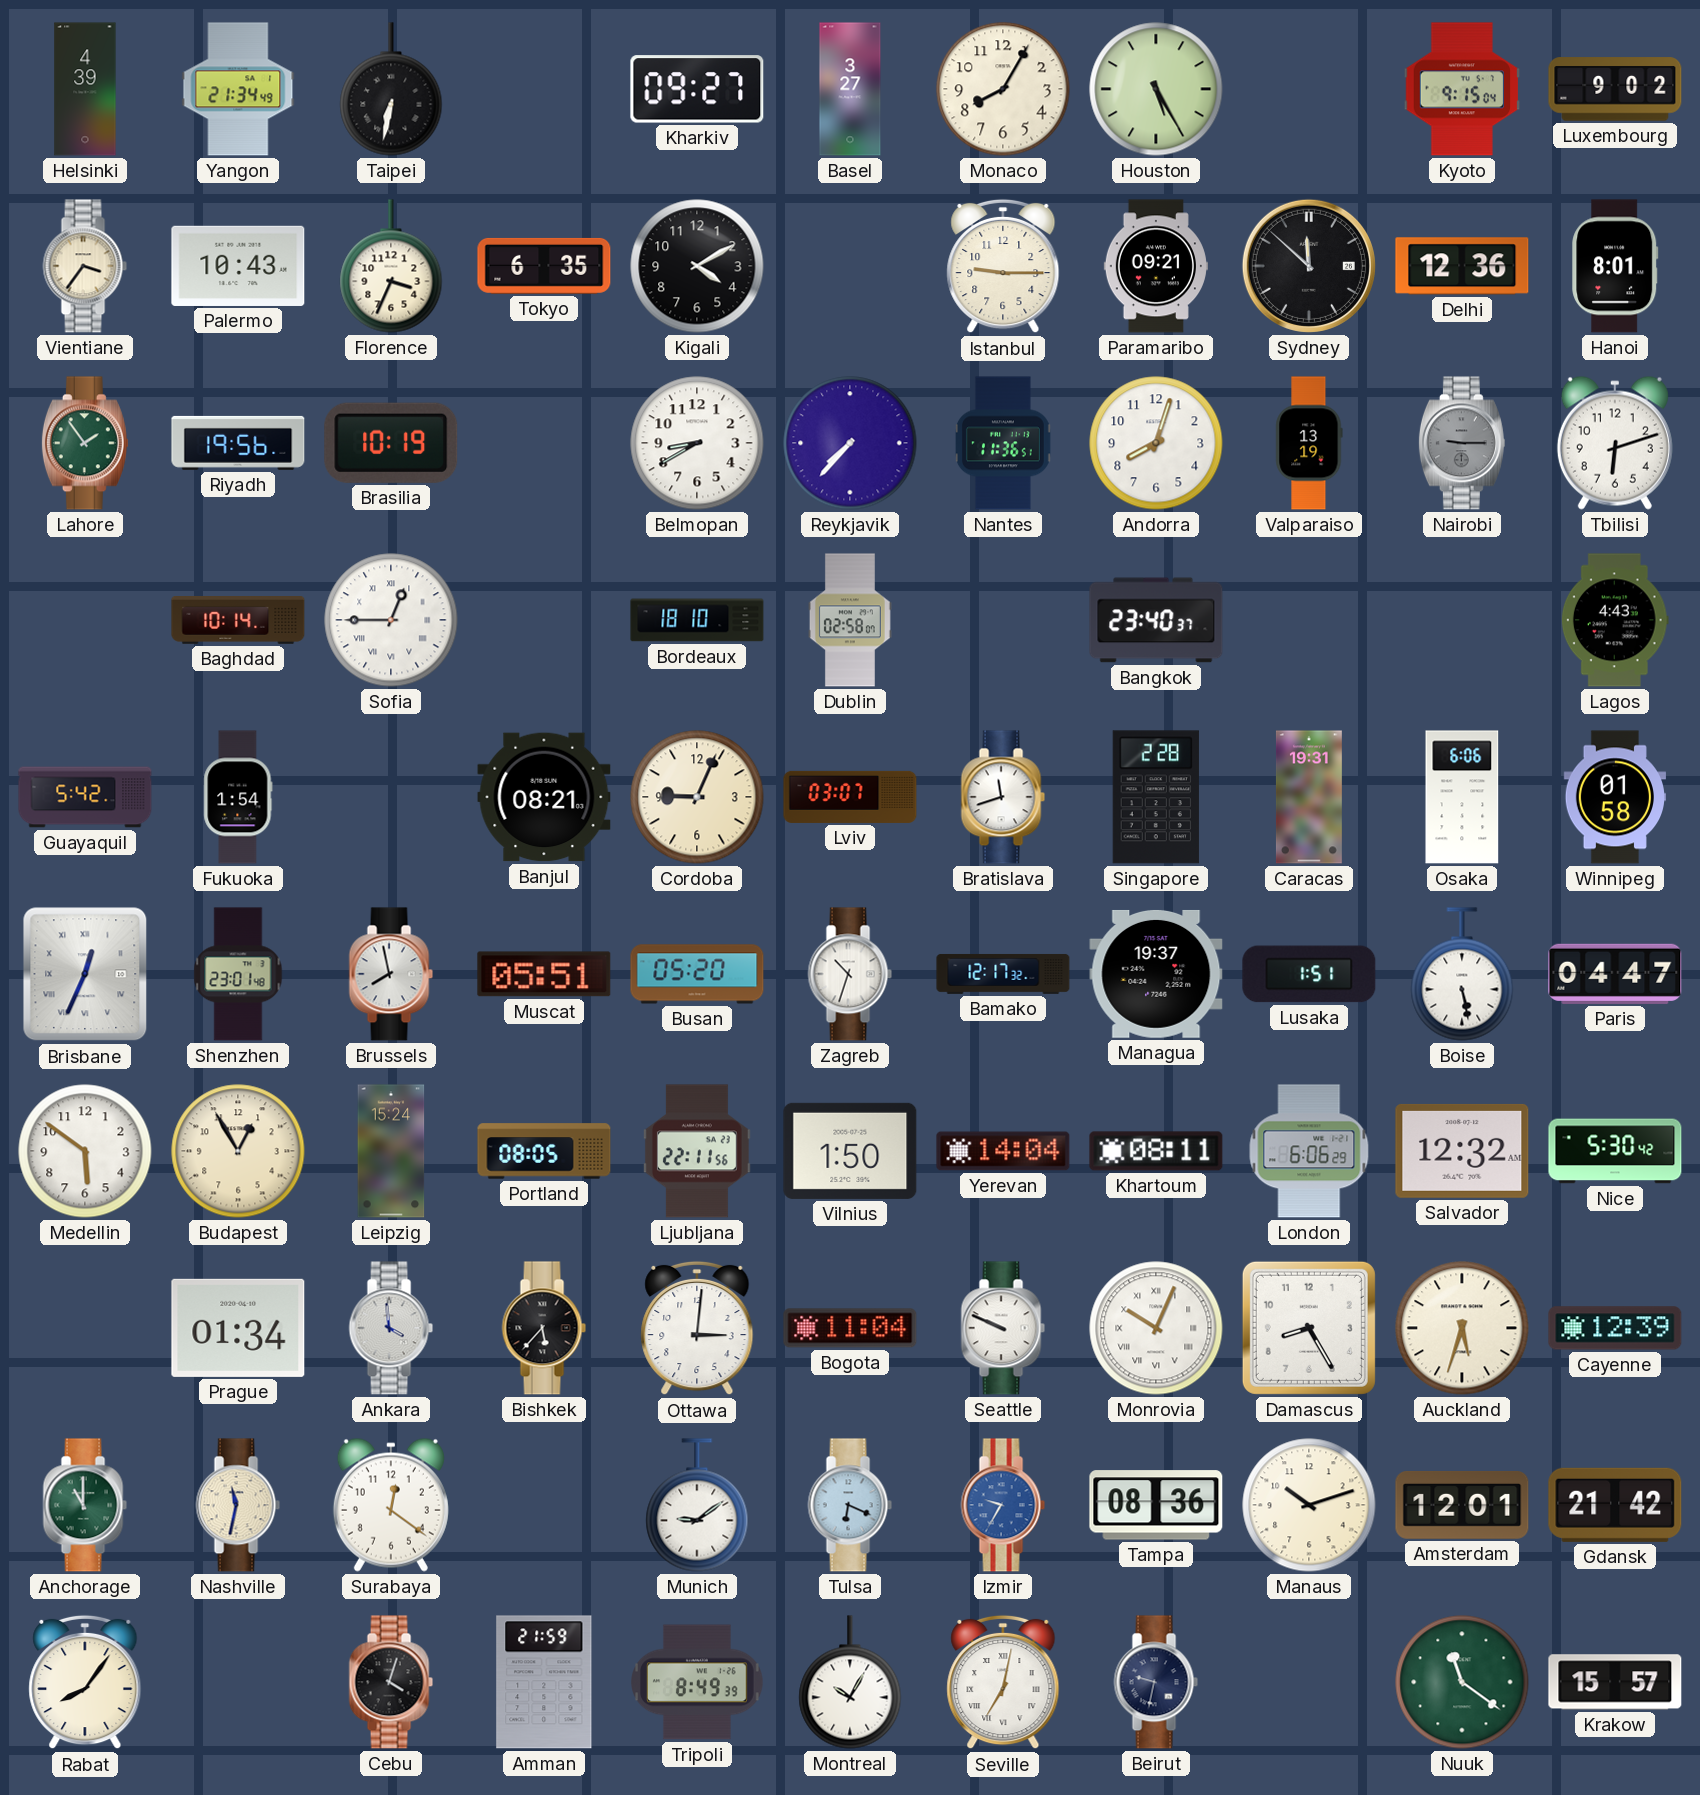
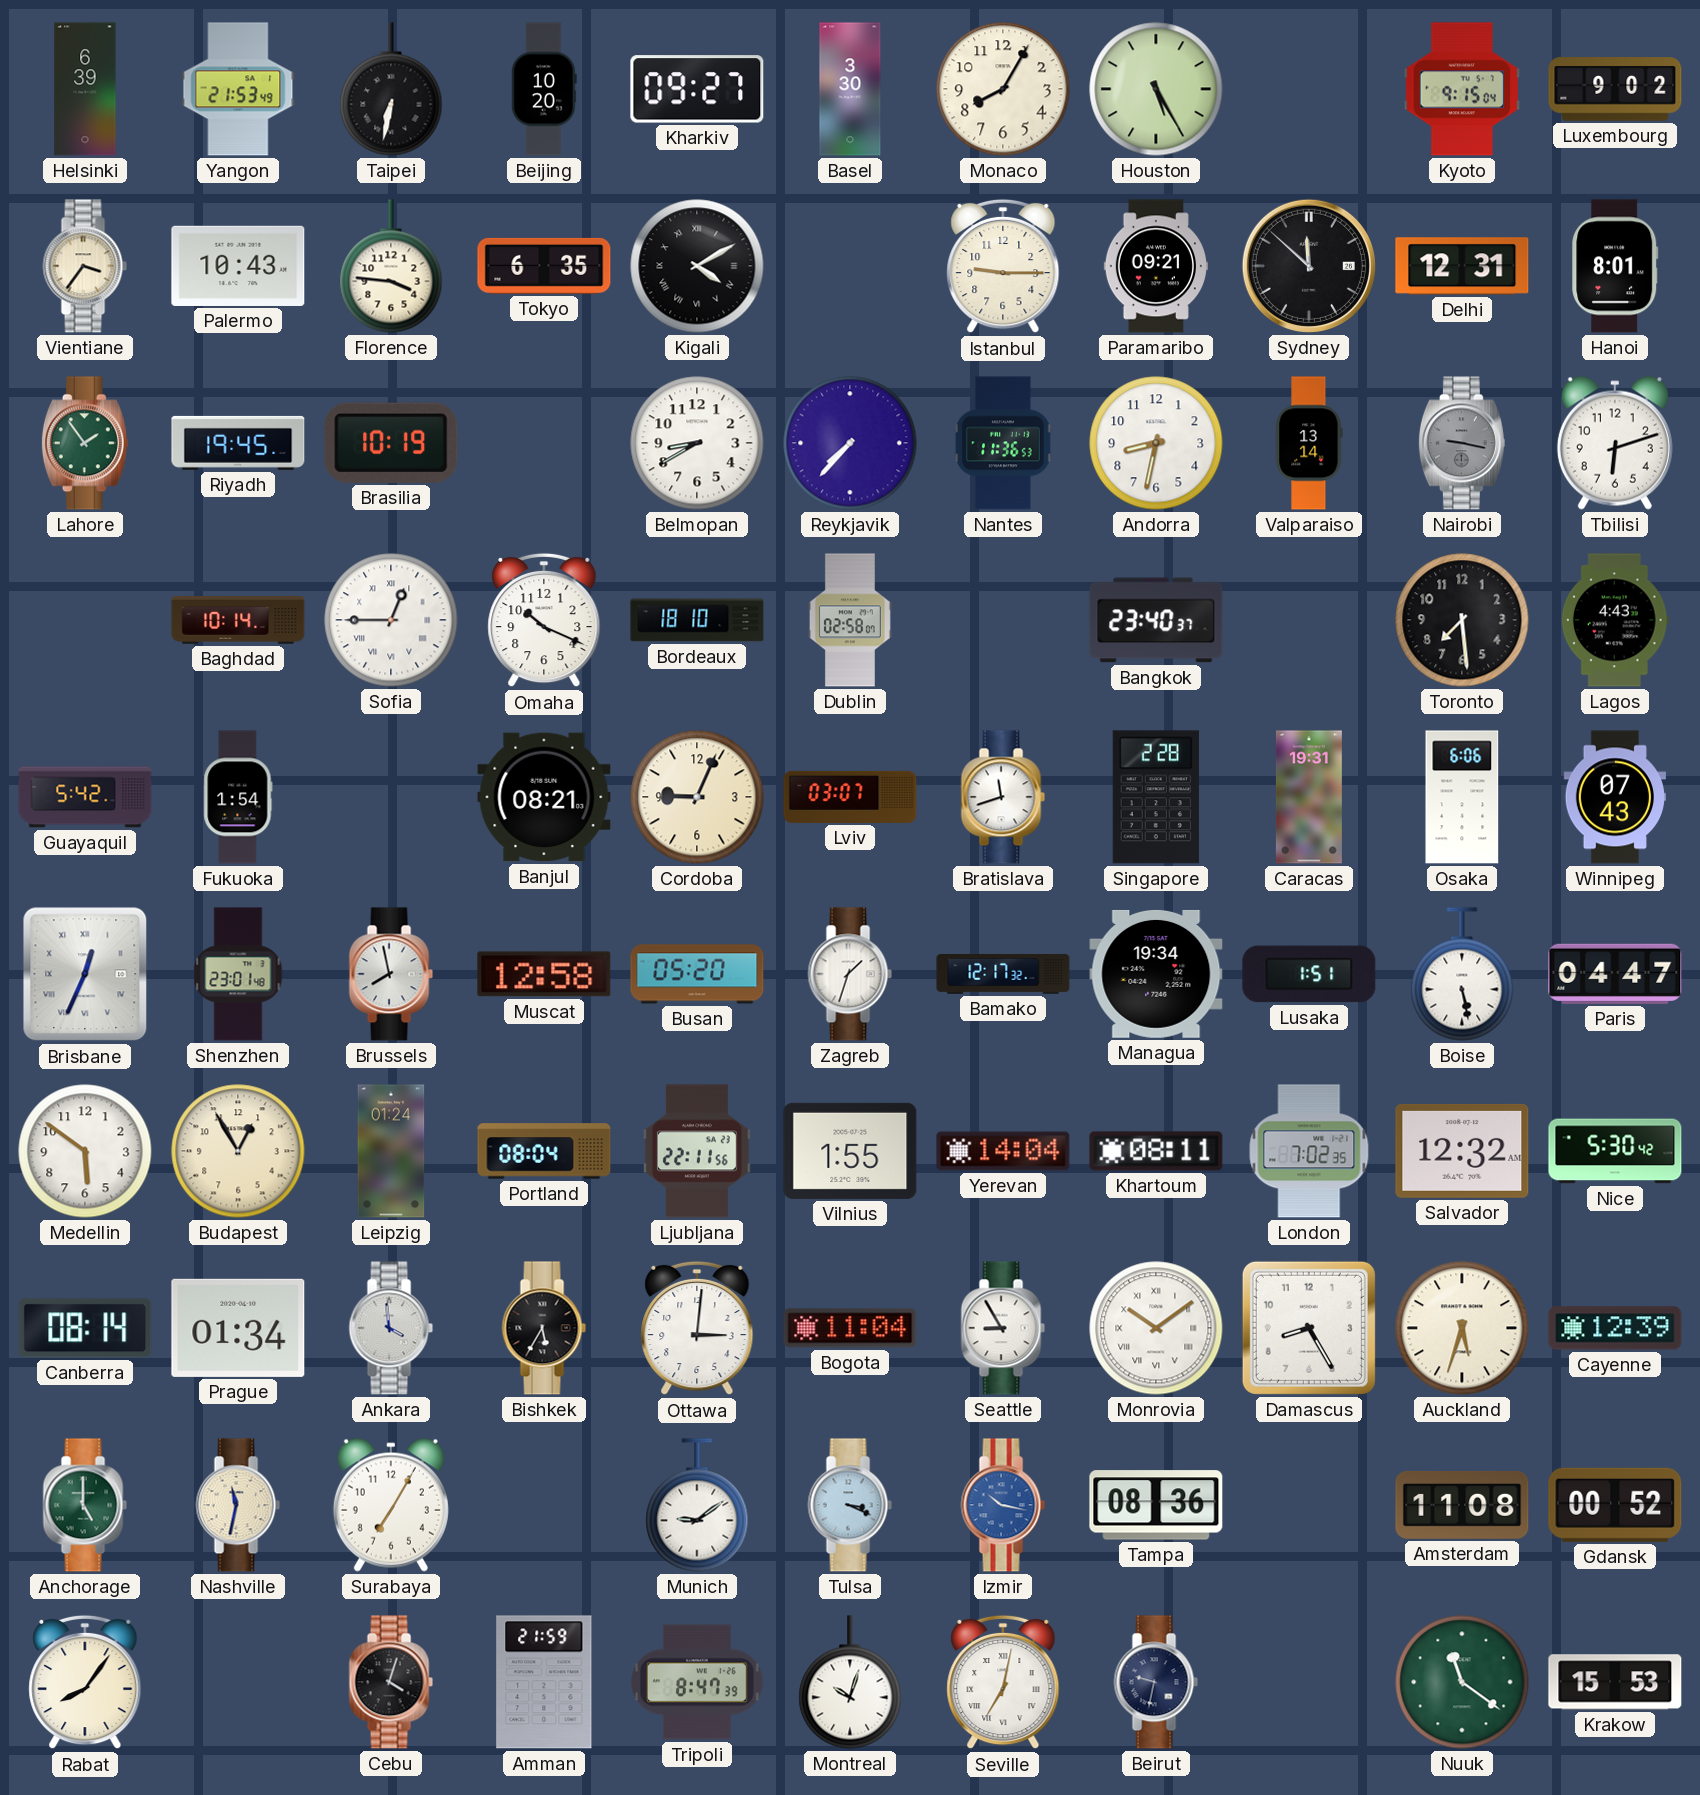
Helsinki: 4:39 -> 6:39 (85, 89)
Yangon: 21:34 -> 21:53 (238, 89)
Beijing: none -> 10:20 (544, 89)
Basel: 3:27 -> 3:30 (850, 89)
Florence: 3:34 -> 3:46 (391, 266)
Kigali numerals: Arabic -> Roman (697, 266)
Delhi: 12:36 -> 12:31 (1462, 266)
Riyadh: 19:56 -> 19:45 (238, 443)
Nantes: 11:36:51 -> 11:36:53 (1004, 443)
Andorra: 8:03 -> 8:32 (1156, 443)
Valparaiso: 13:19 -> 13:14 (1309, 443)
Nairobi: 9:15 -> 9:17 (1462, 443)
Omaha: none -> 10:19 (544, 620)
Toronto: none -> 7:29 (1462, 620)
Winnipeg: 01:58 -> 07:43 (1614, 797)
Muscat: 05:51 -> 12:58 (544, 974)
Zagreb: 10:33 -> 1:33 (850, 974)
Managua: 19:37 -> 19:34 (1156, 974)
Leipzig: 15:24 -> 01:24 (391, 1151)
Portland: 08:05 -> 08:04 (544, 1151)
Vilnius: 1:50 -> 1:55 (850, 1151)
London: 6:06 -> 7:02 (1309, 1151)
Canberra: none -> 08:14 (85, 1328)
Bishkek: 5:37 -> 5:35 (544, 1328)
Seattle: 9:49 -> 8:55 (1003, 1328)
Monrovia: 10:04 -> 10:09 (1156, 1328)
Anchorage: 11:00 -> 5:00 (85, 1505)
Surabaya: 12:21 -> 7:05 (391, 1505)
Tulsa: 6:19 -> 3:19 (850, 1505)
Izmir: 9:35 -> 10:17 (1003, 1505)
Manaus: 10:12 -> none (1309, 1505)
Amsterdam: 12:01 -> 11:08 (1462, 1505)
Gdansk: 21:42 -> 00:52 (1615, 1505)
Tripoli: 8:49 -> 8:47 (697, 1682)
Montreal: 10:05 -> 10:03 (850, 1682)
Krakow: 15:57 -> 15:53 (1615, 1682)
